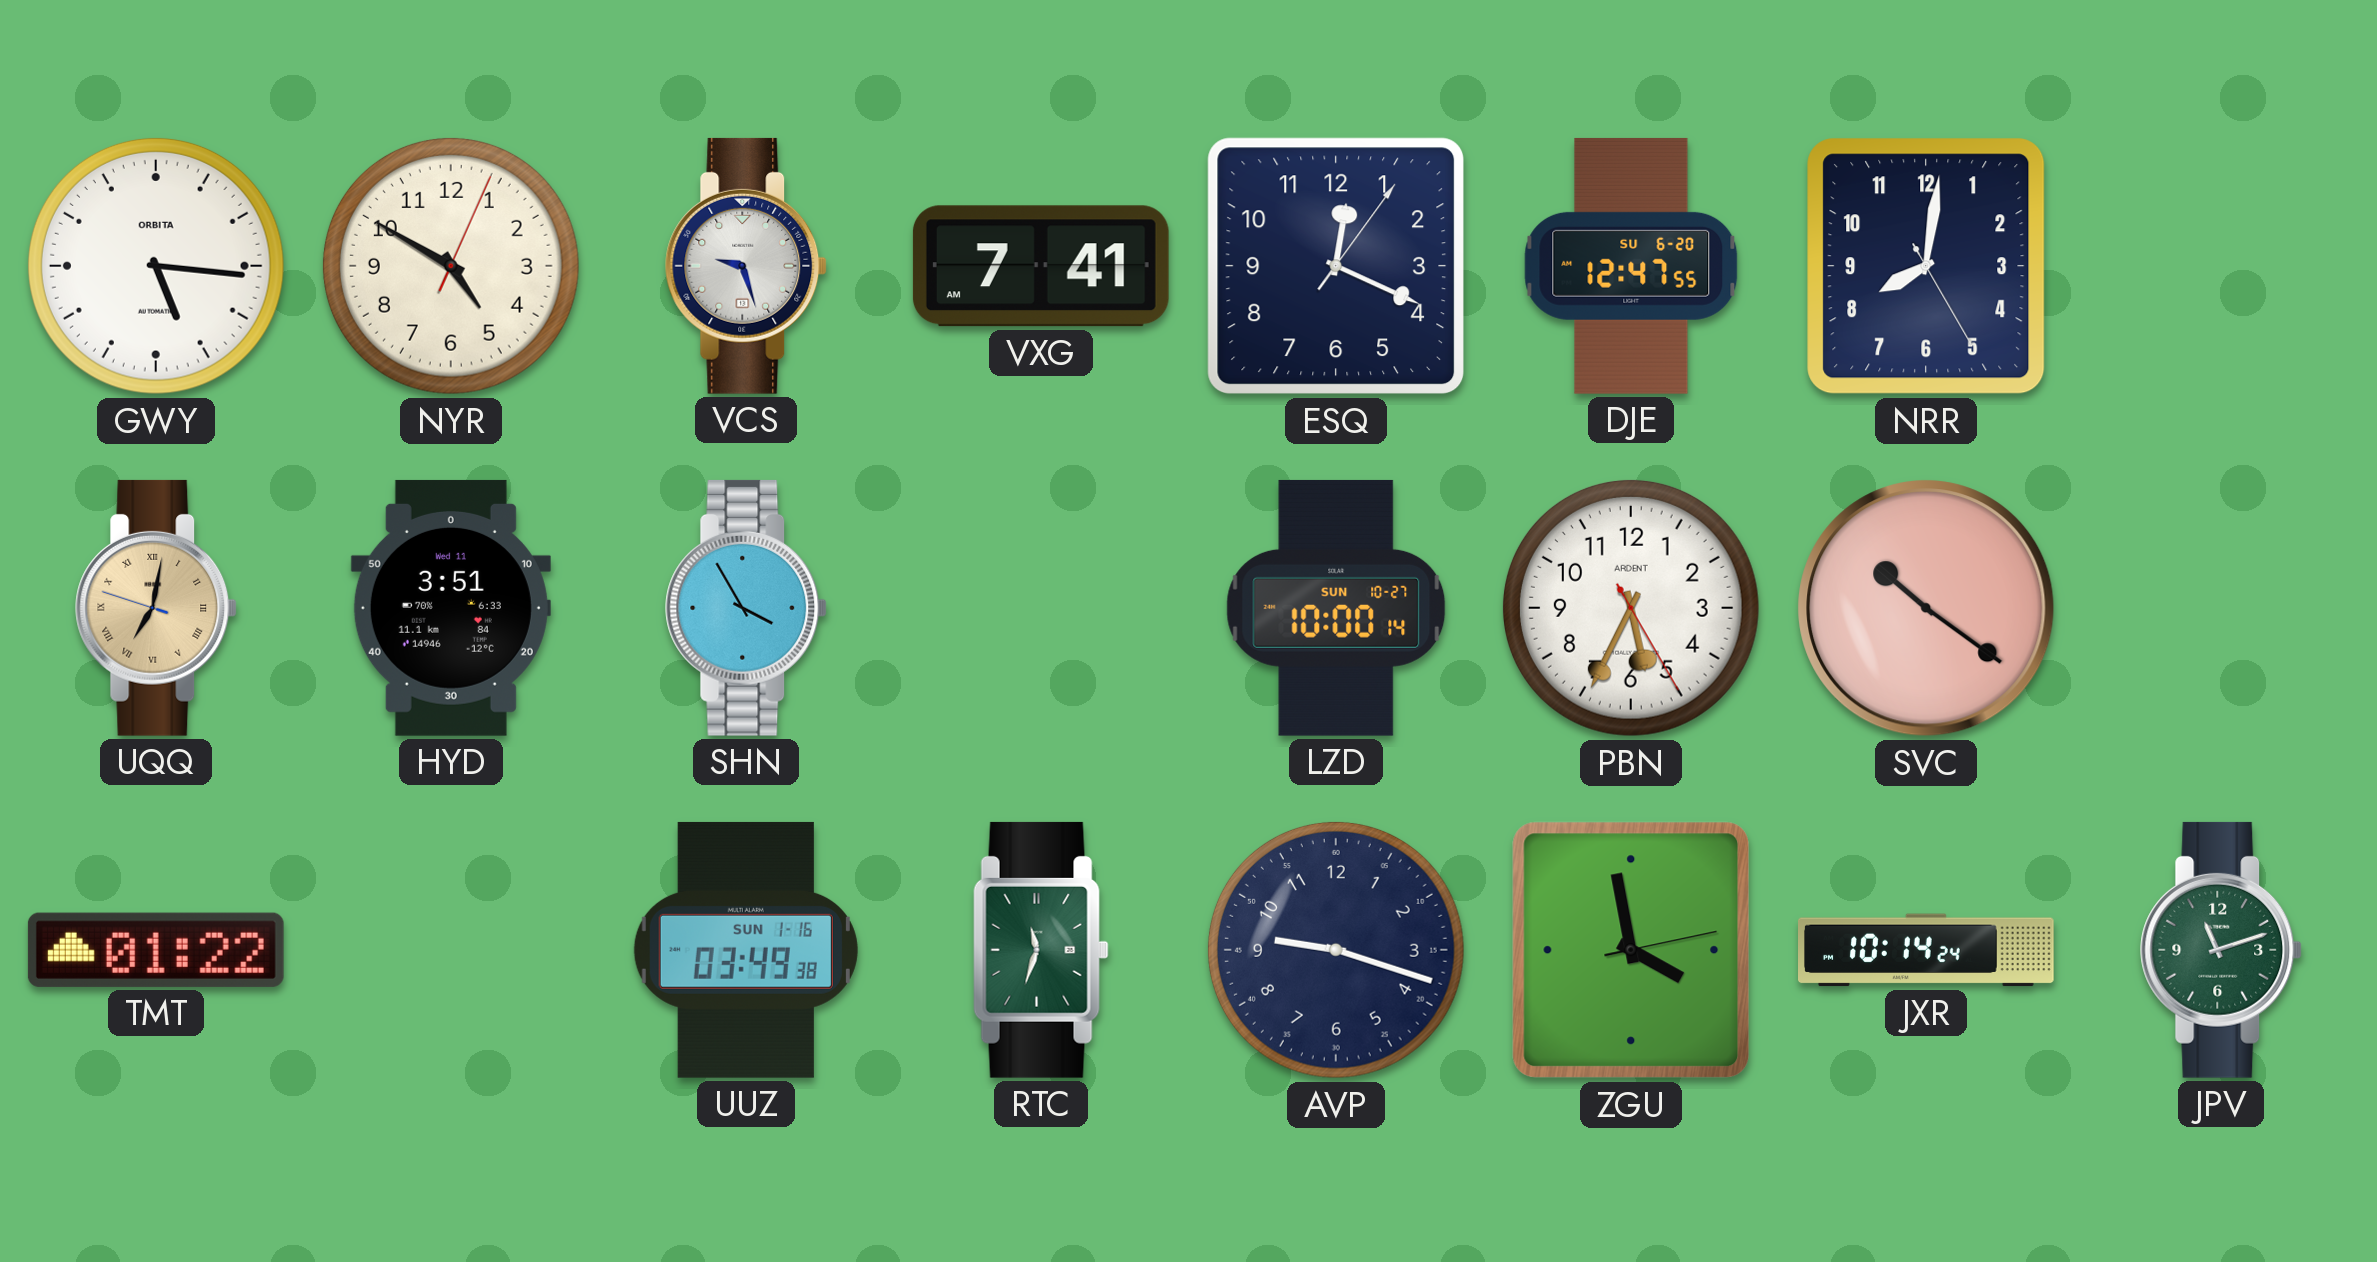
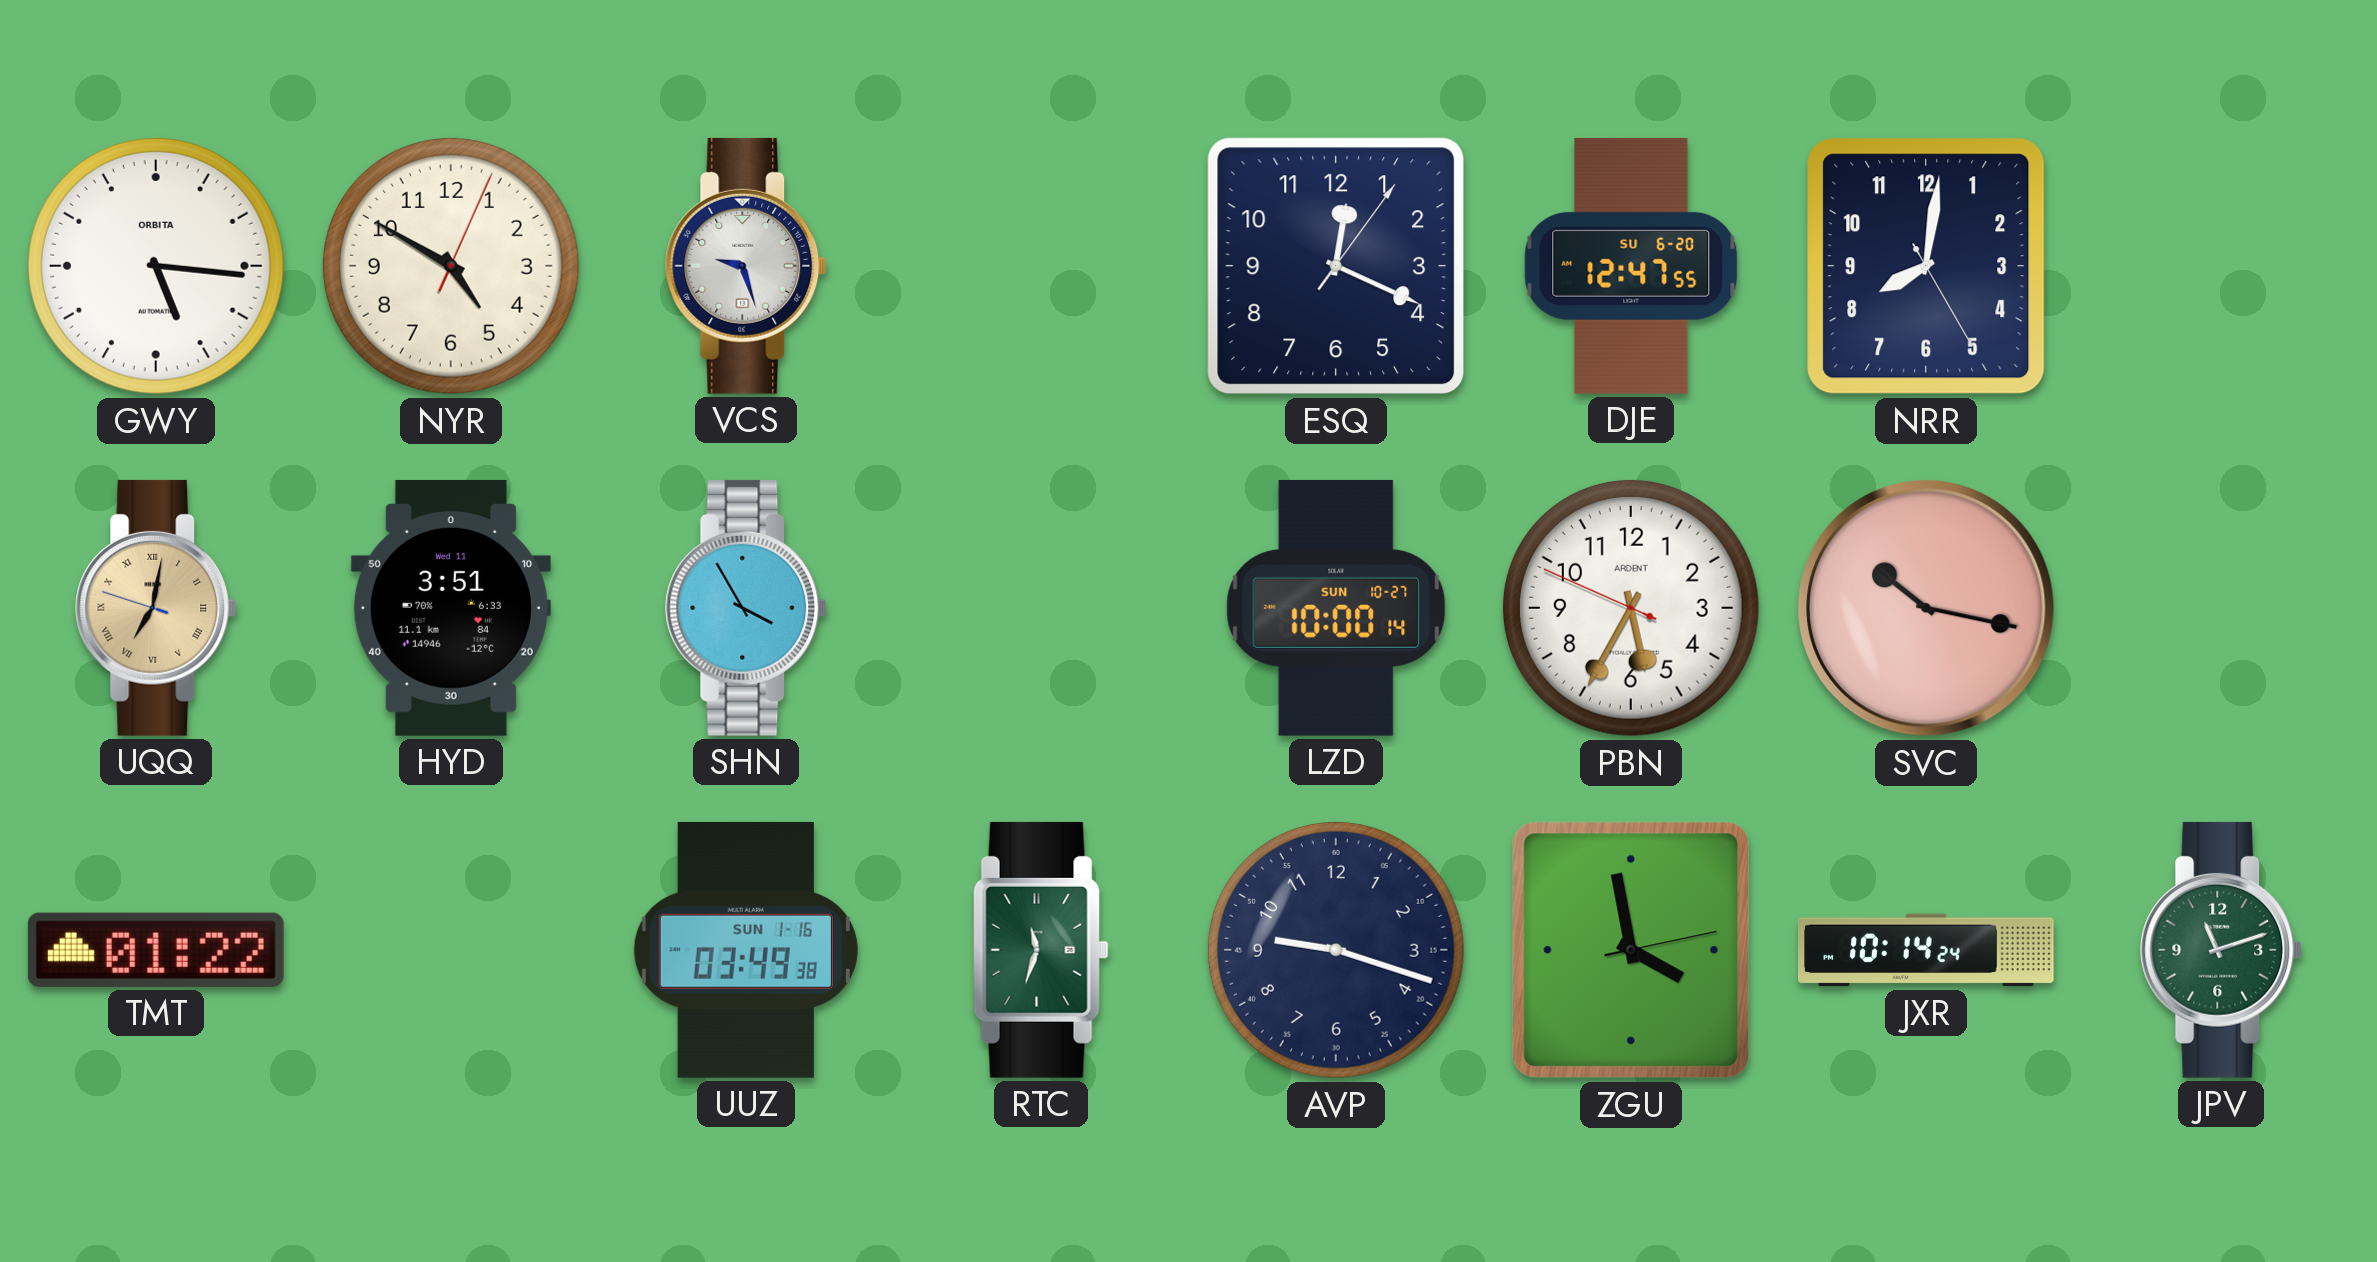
VXG: 7:41 -> none (1041, 266)
PBN: 5:34:25 -> 5:34:49 (1631, 608)
SVC: 10:21 -> 10:17 (1926, 608)
